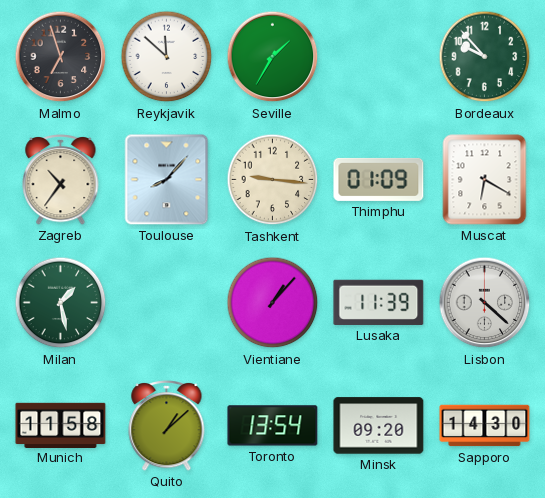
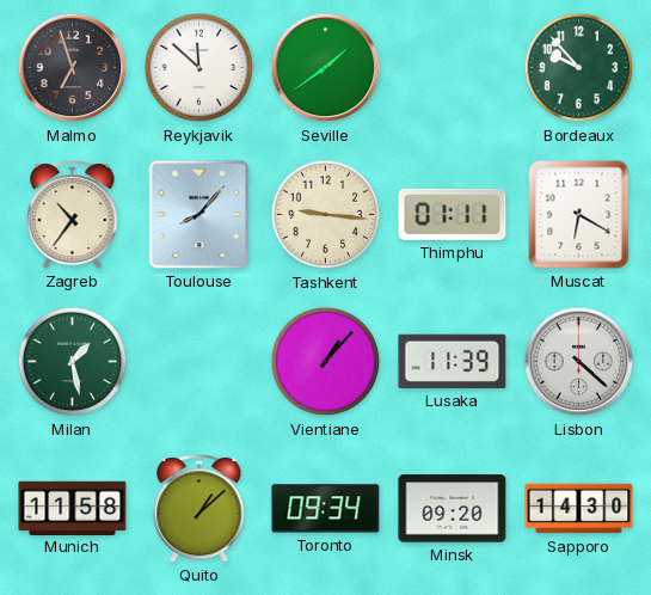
Seville: 1:35 -> 1:39 (326, 68)
Thimphu: 01:09 -> 01:11 (453, 214)
Toronto: 13:54 -> 09:34 (326, 509)
